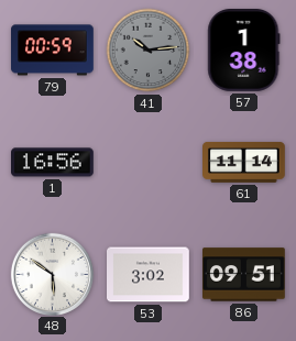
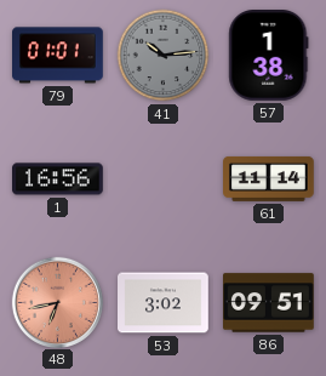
79: 00:59 -> 01:01 (58, 56)
48: 5:51 -> 6:43 (57, 302)
48 dial: white -> salmon (57, 302)
